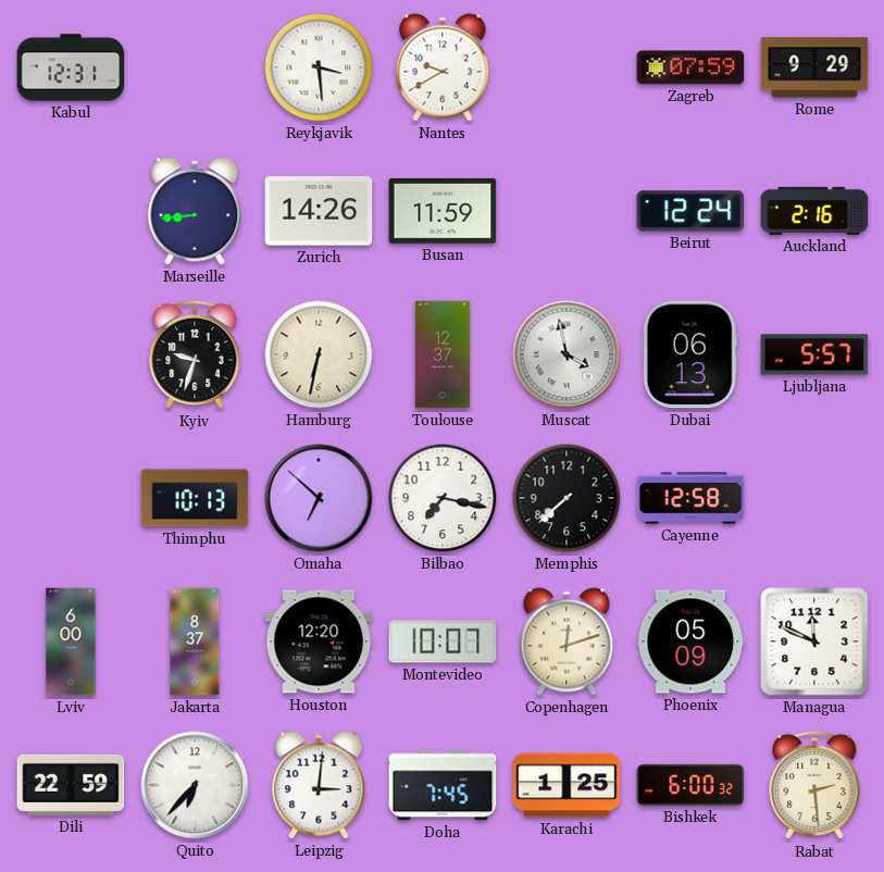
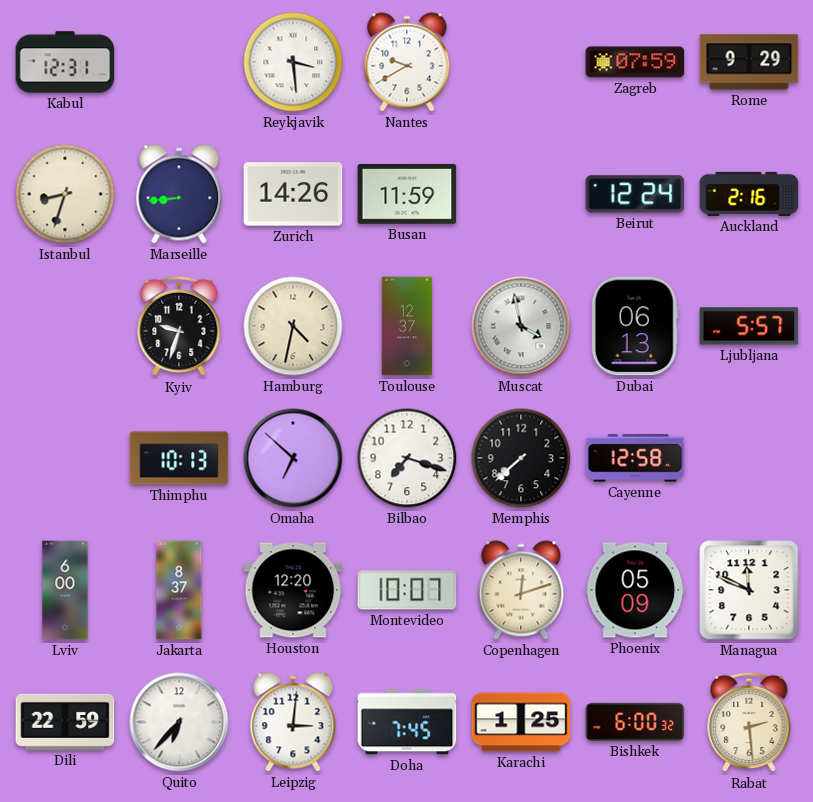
Istanbul: none -> 8:33 (65, 194)
Hamburg: 6:32 -> 4:32 (293, 326)
Bilbao: 7:17 -> 7:18 (407, 458)
